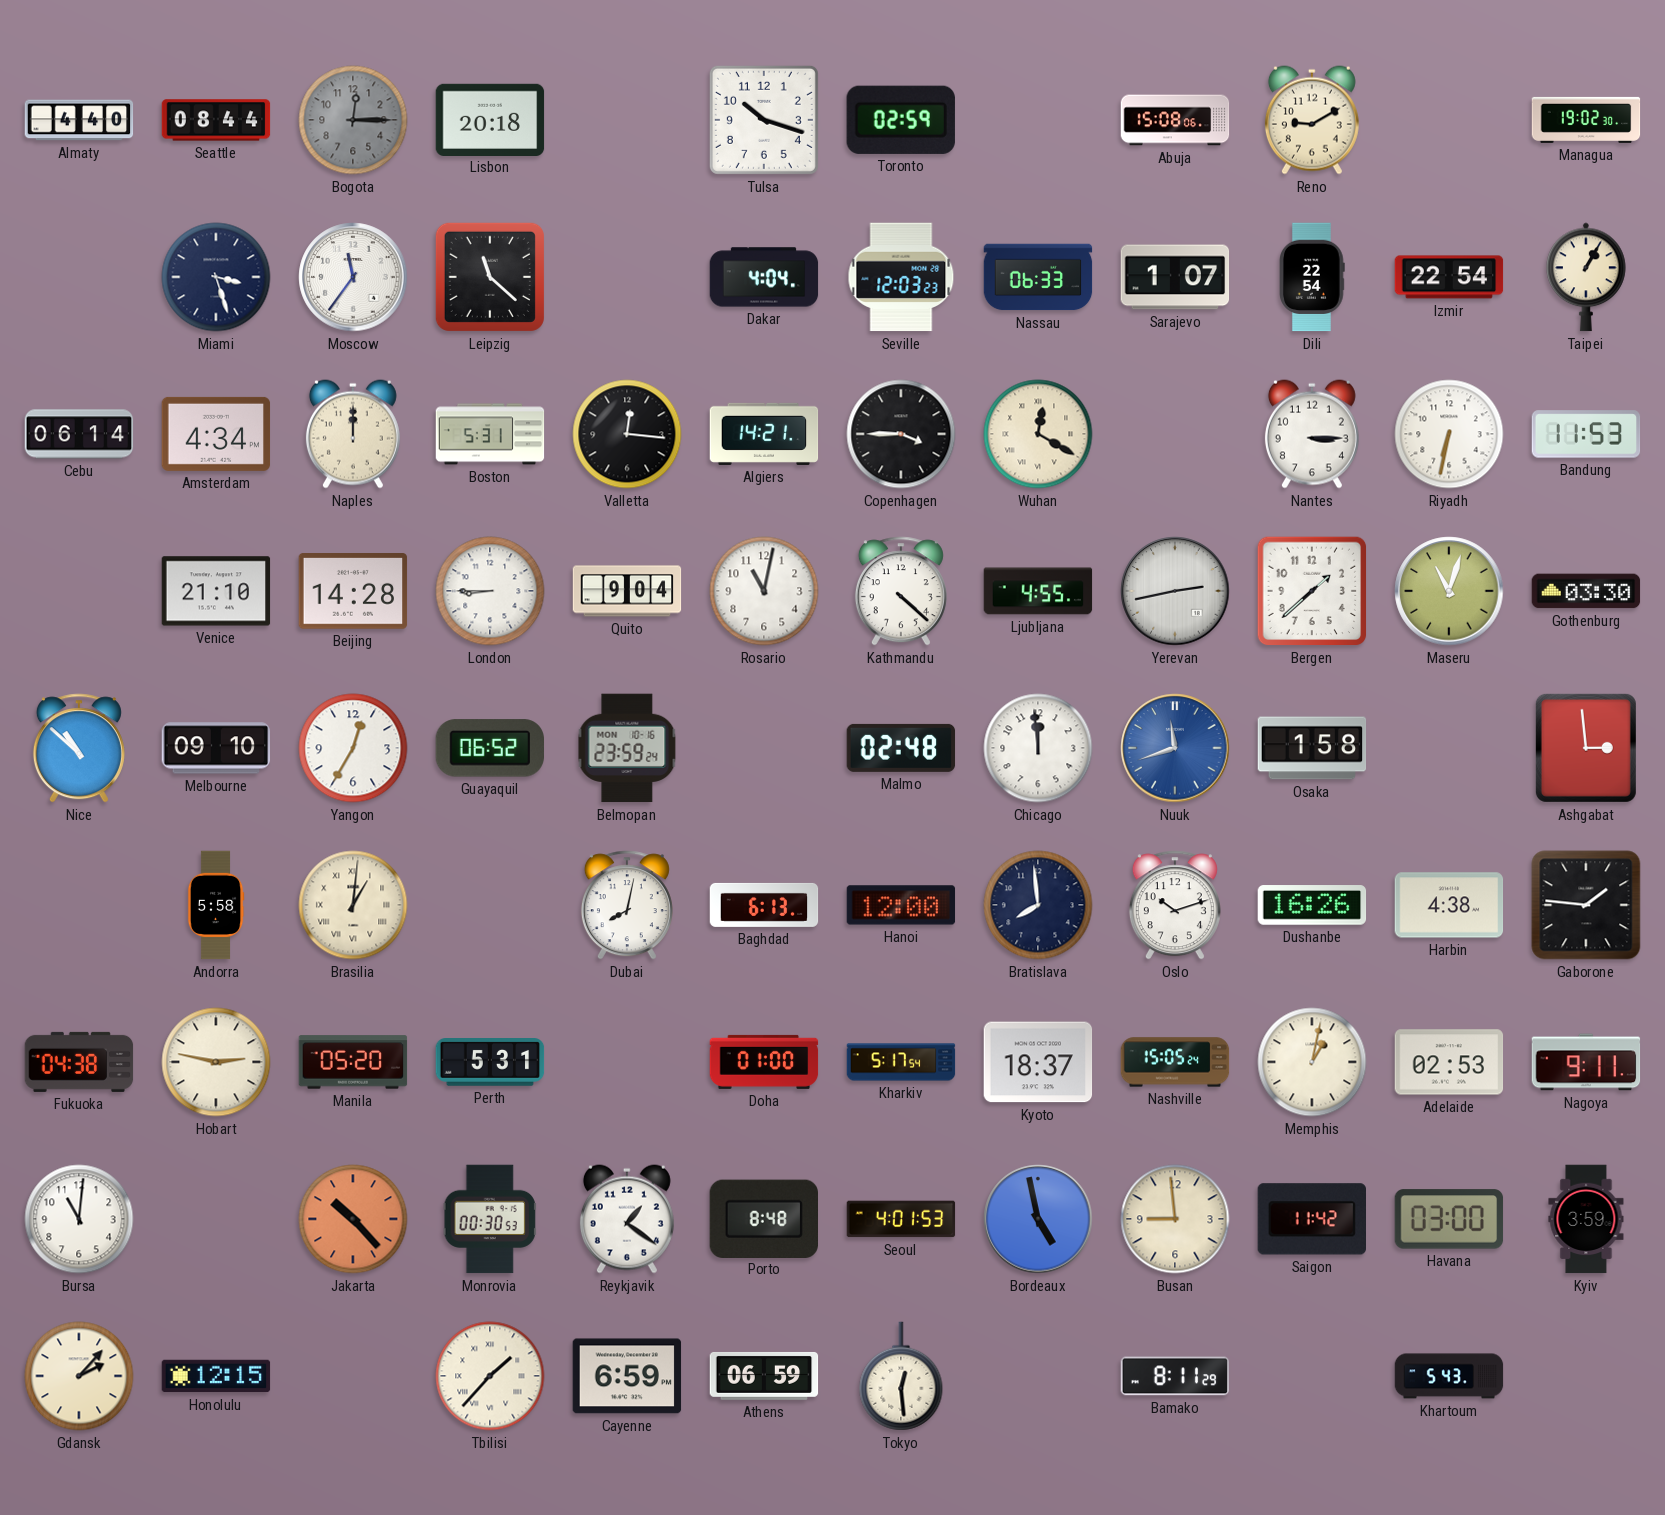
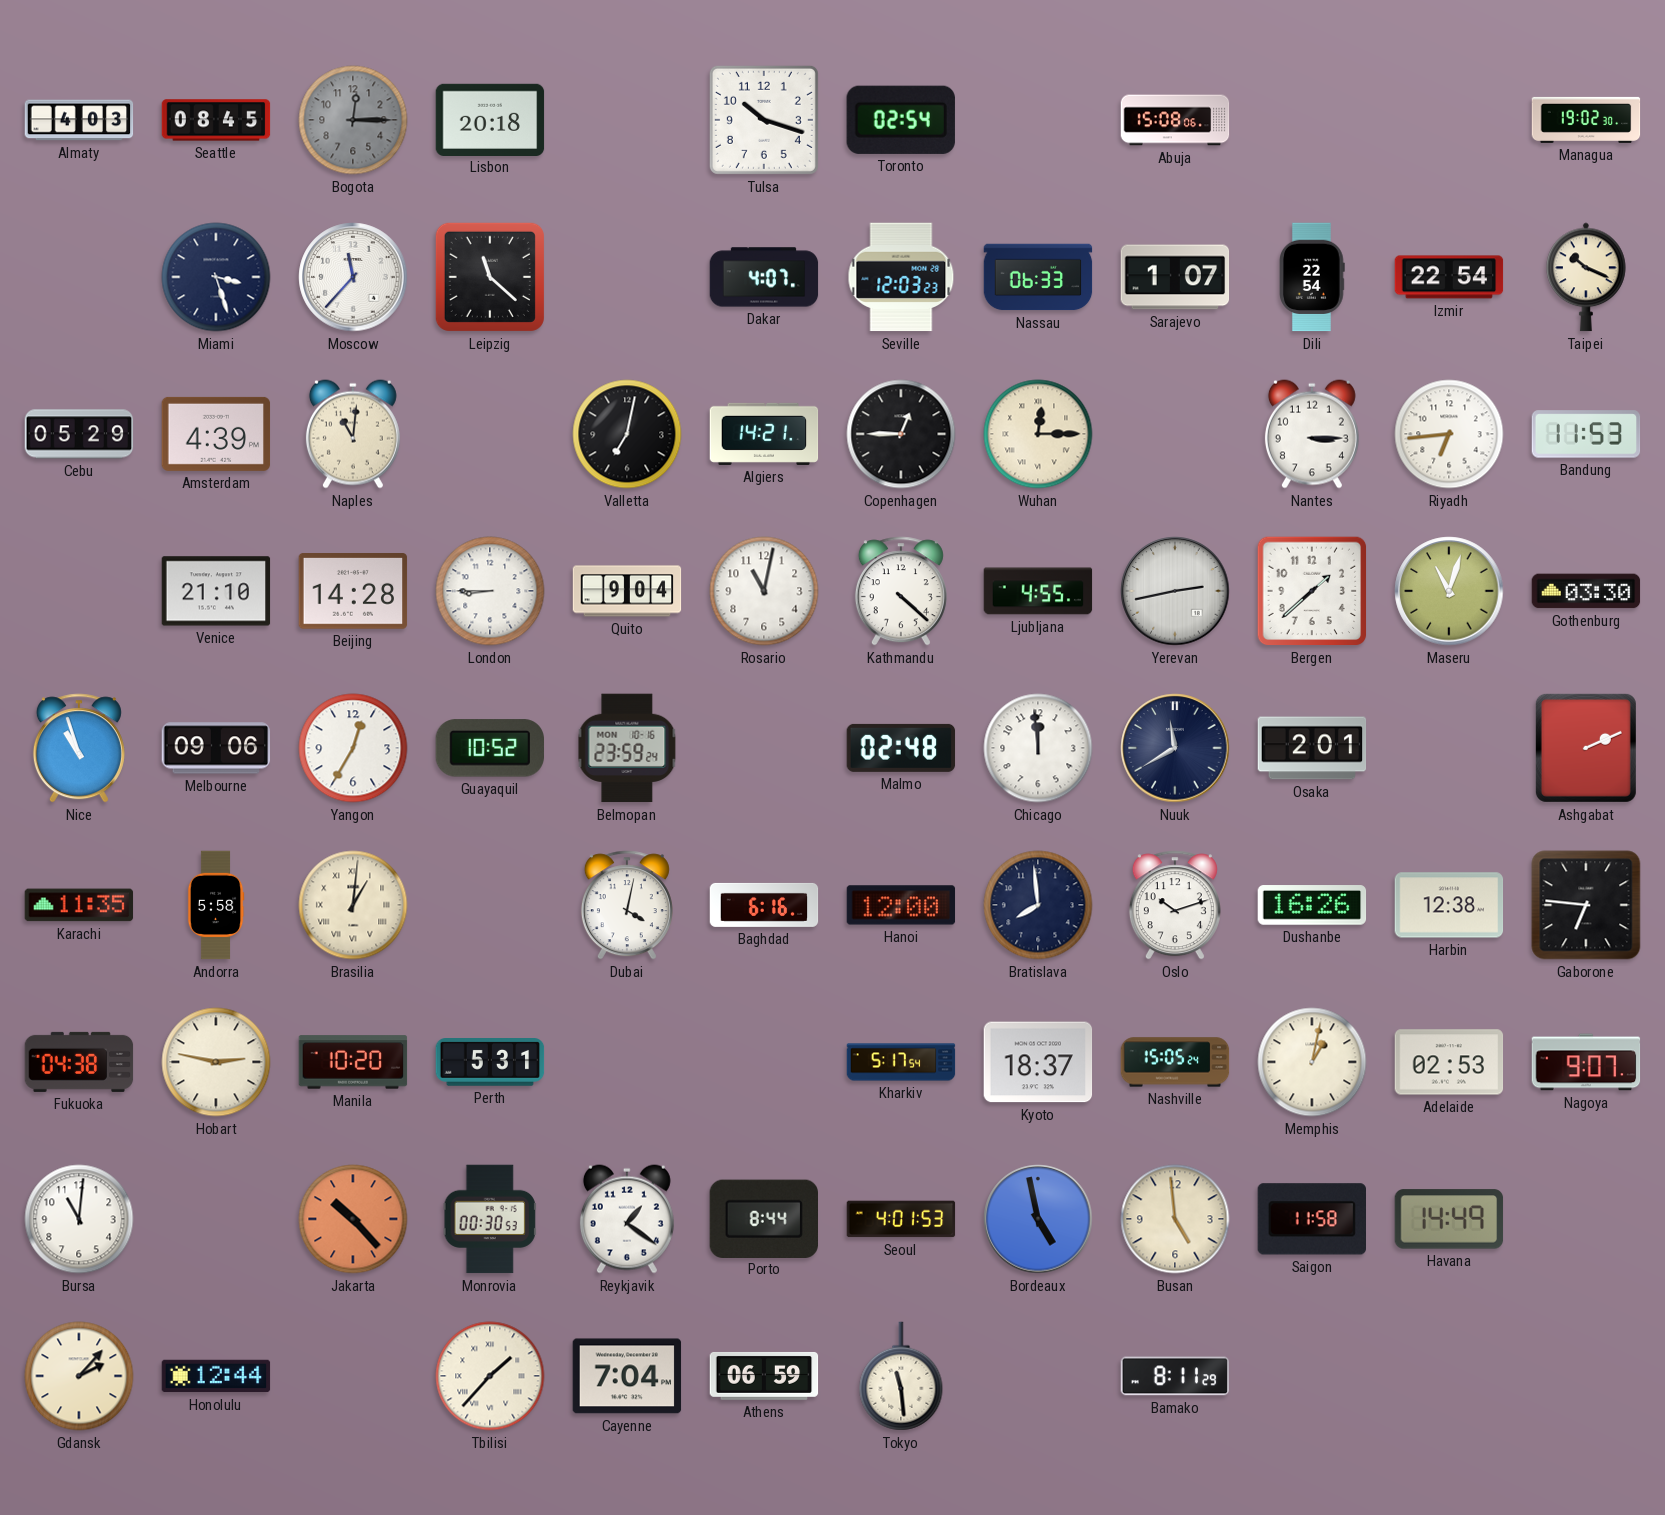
Almaty: 4:40 -> 4:03 (79, 120)
Seattle: 08:44 -> 08:45 (216, 120)
Toronto: 02:59 -> 02:54 (901, 120)
Reno: 9:10 -> none (1312, 120)
Moscow: 11:36 -> 11:37 (353, 277)
Dakar: 4:04 -> 4:07 (764, 277)
Taipei: 1:05 -> 10:19 (1586, 277)
Cebu: 06:14 -> 05:29 (79, 434)
Amsterdam: 4:34 -> 4:39 (216, 434)
Naples: 12:00 -> 11:01 (353, 434)
Boston: 5:31 -> none (490, 434)
Valletta: 12:16 -> 7:02 (627, 434)
Copenhagen: 3:45 -> 12:45 (901, 434)
Wuhan: 12:20 -> 12:15 (1038, 434)
Riyadh: 6:32 -> 6:44 (1449, 434)
Nice: 10:52 -> 10:57 (79, 748)
Melbourne: 09:10 -> 09:06 (216, 748)
Guayaquil: 06:52 -> 10:52 (489, 748)
Nuuk: 11:42 -> 11:40 (1175, 748)
Nuuk dial: blue -> navy (1175, 748)
Osaka: 1:58 -> 2:01 (1312, 748)
Ashgabat: 2:59 -> 2:11 (1586, 748)
Karachi: none -> 11:35 (79, 905)
Dubai: 8:02 -> 4:02 (627, 905)
Baghdad: 6:13 -> 6:16 (764, 905)
Harbin: 4:38 -> 12:38 (1449, 905)
Gaborone: 1:46 -> 6:46 (1586, 905)
Manila: 05:20 -> 10:20 (353, 1062)
Doha: 01:00 -> none (764, 1062)
Nagoya: 9:11 -> 9:07 (1586, 1062)
Porto: 8:48 -> 8:44 (763, 1218)
Busan: 8:59 -> 4:59 (1175, 1219)
Saigon: 11:42 -> 11:58 (1311, 1219)
Havana: 03:00 -> 14:49 (1449, 1219)
Kyiv: 3:59 -> none (1586, 1219)
Honolulu: 12:15 -> 12:44 (216, 1376)
Cayenne: 6:59 -> 7:04 (627, 1376)
Tokyo: 12:29 -> 11:29 (901, 1376)
Khartoum: 5:43 -> none (1449, 1376)
